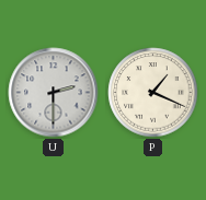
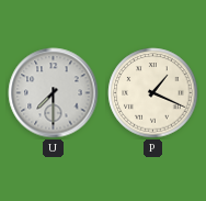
U: 2:30 -> 7:30 (54, 93)
